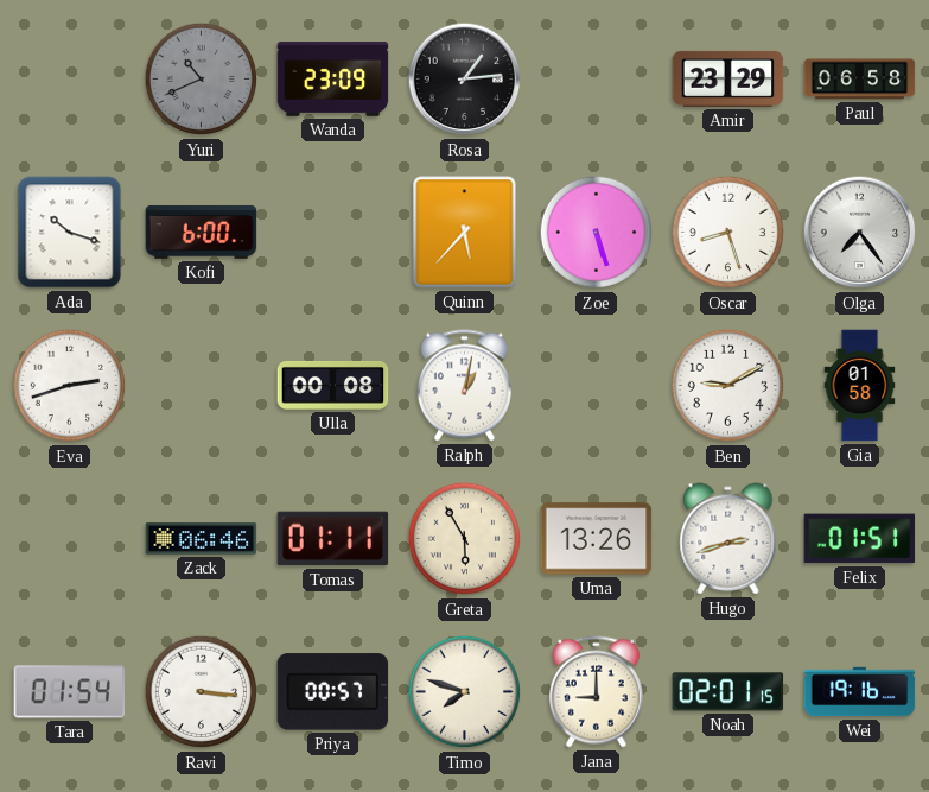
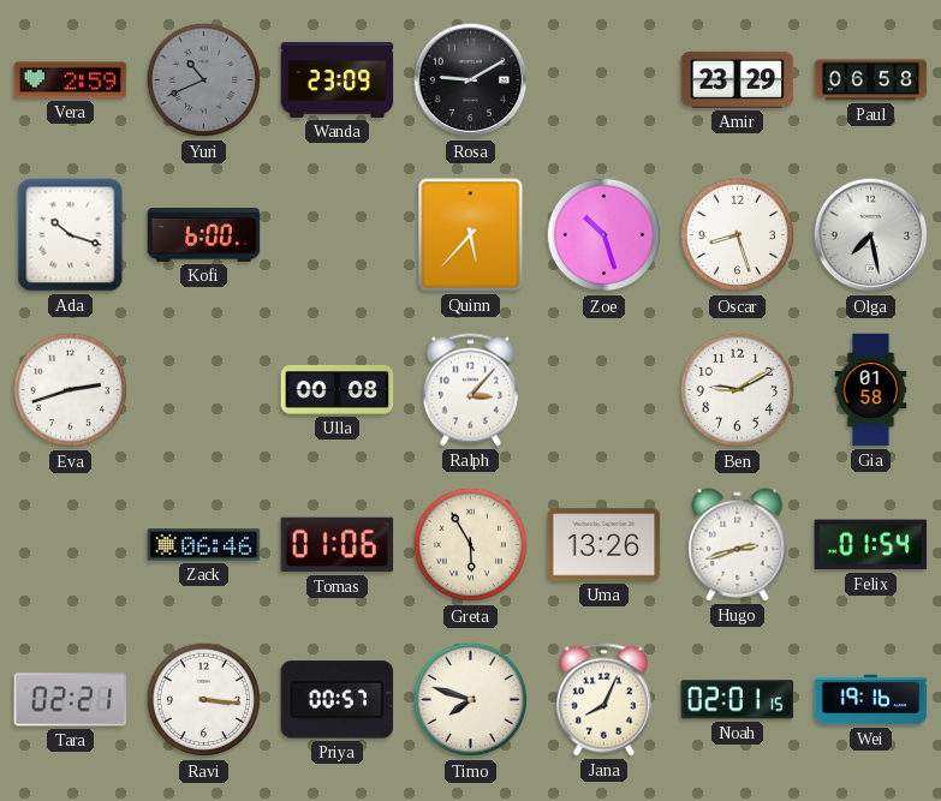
Vera: none -> 2:59 (71, 80)
Rosa: 1:14 -> 9:10 (471, 80)
Zoe: 5:27 -> 10:27 (604, 235)
Olga: 7:24 -> 7:28 (871, 235)
Ralph: 1:02 -> 3:07 (470, 390)
Tomas: 01:11 -> 01:06 (338, 545)
Felix: 01:51 -> 01:54 (871, 545)
Tara: 01:54 -> 02:21 (71, 700)
Jana: 9:00 -> 8:04 (603, 700)
